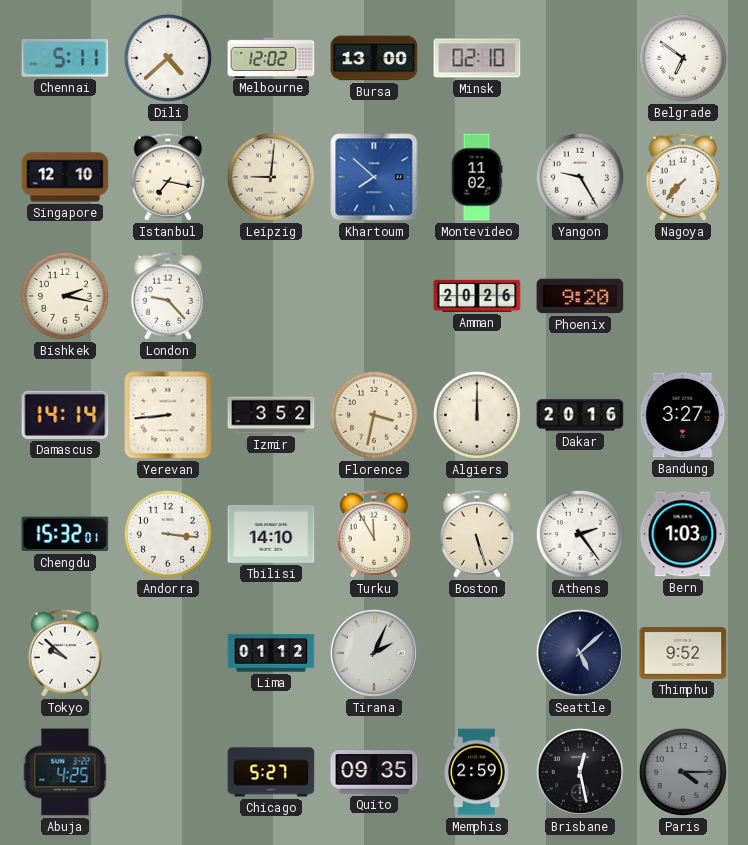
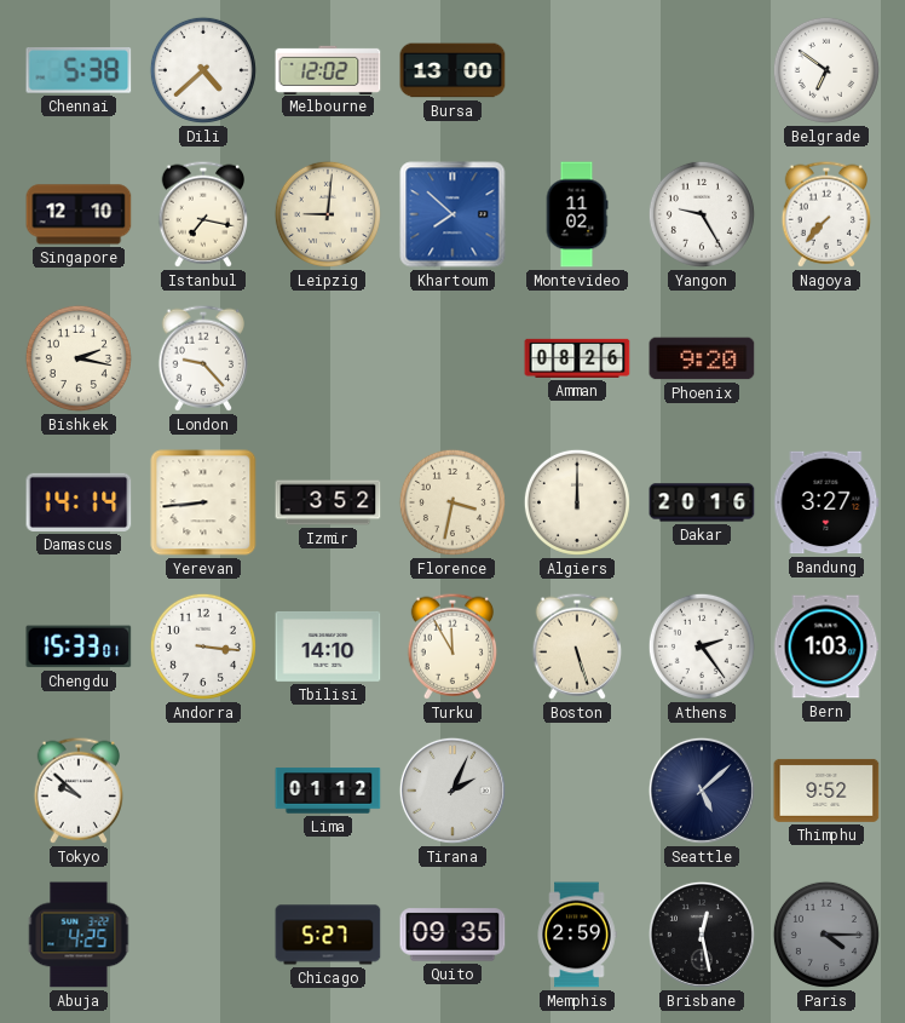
Chennai: 5:11 -> 5:38 (79, 71)
Minsk: 02:10 -> none (477, 58)
Amman: 20:26 -> 08:26 (577, 358)
Chengdu: 15:32 -> 15:33 (79, 646)
